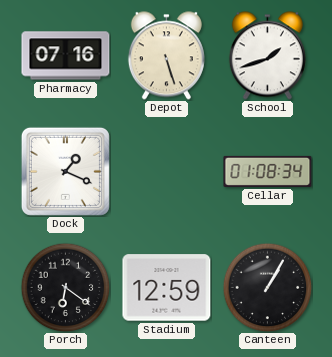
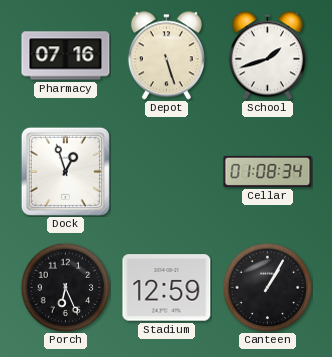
Dock: 1:19 -> 12:57 (65, 171)
Porch: 6:21 -> 6:26 (65, 287)
